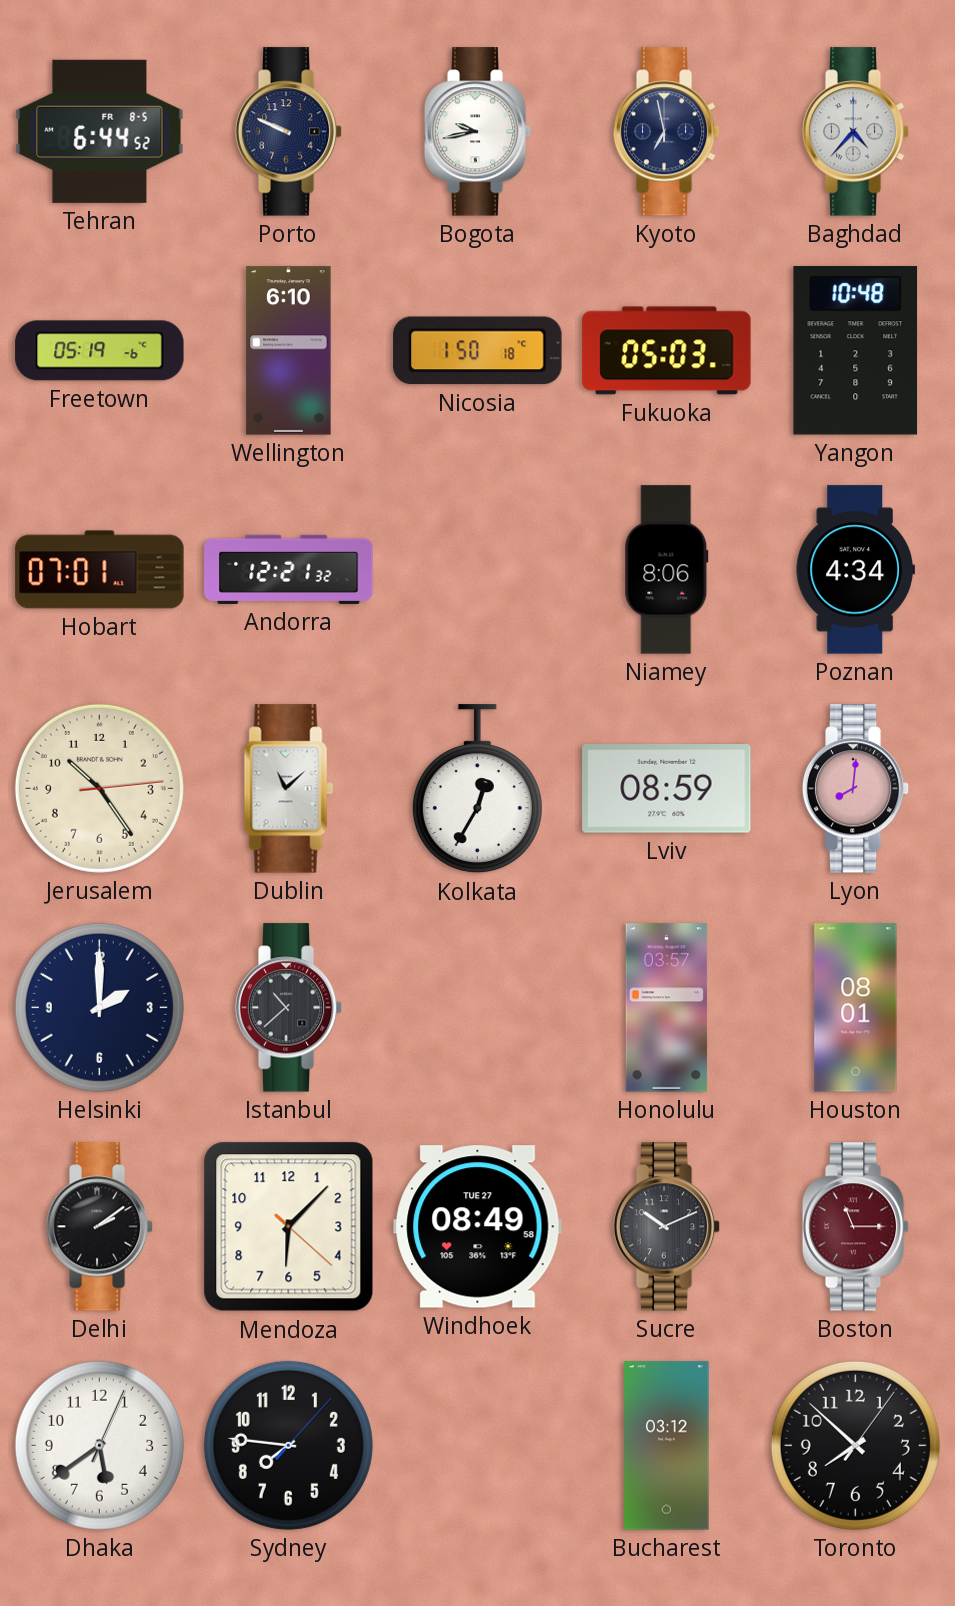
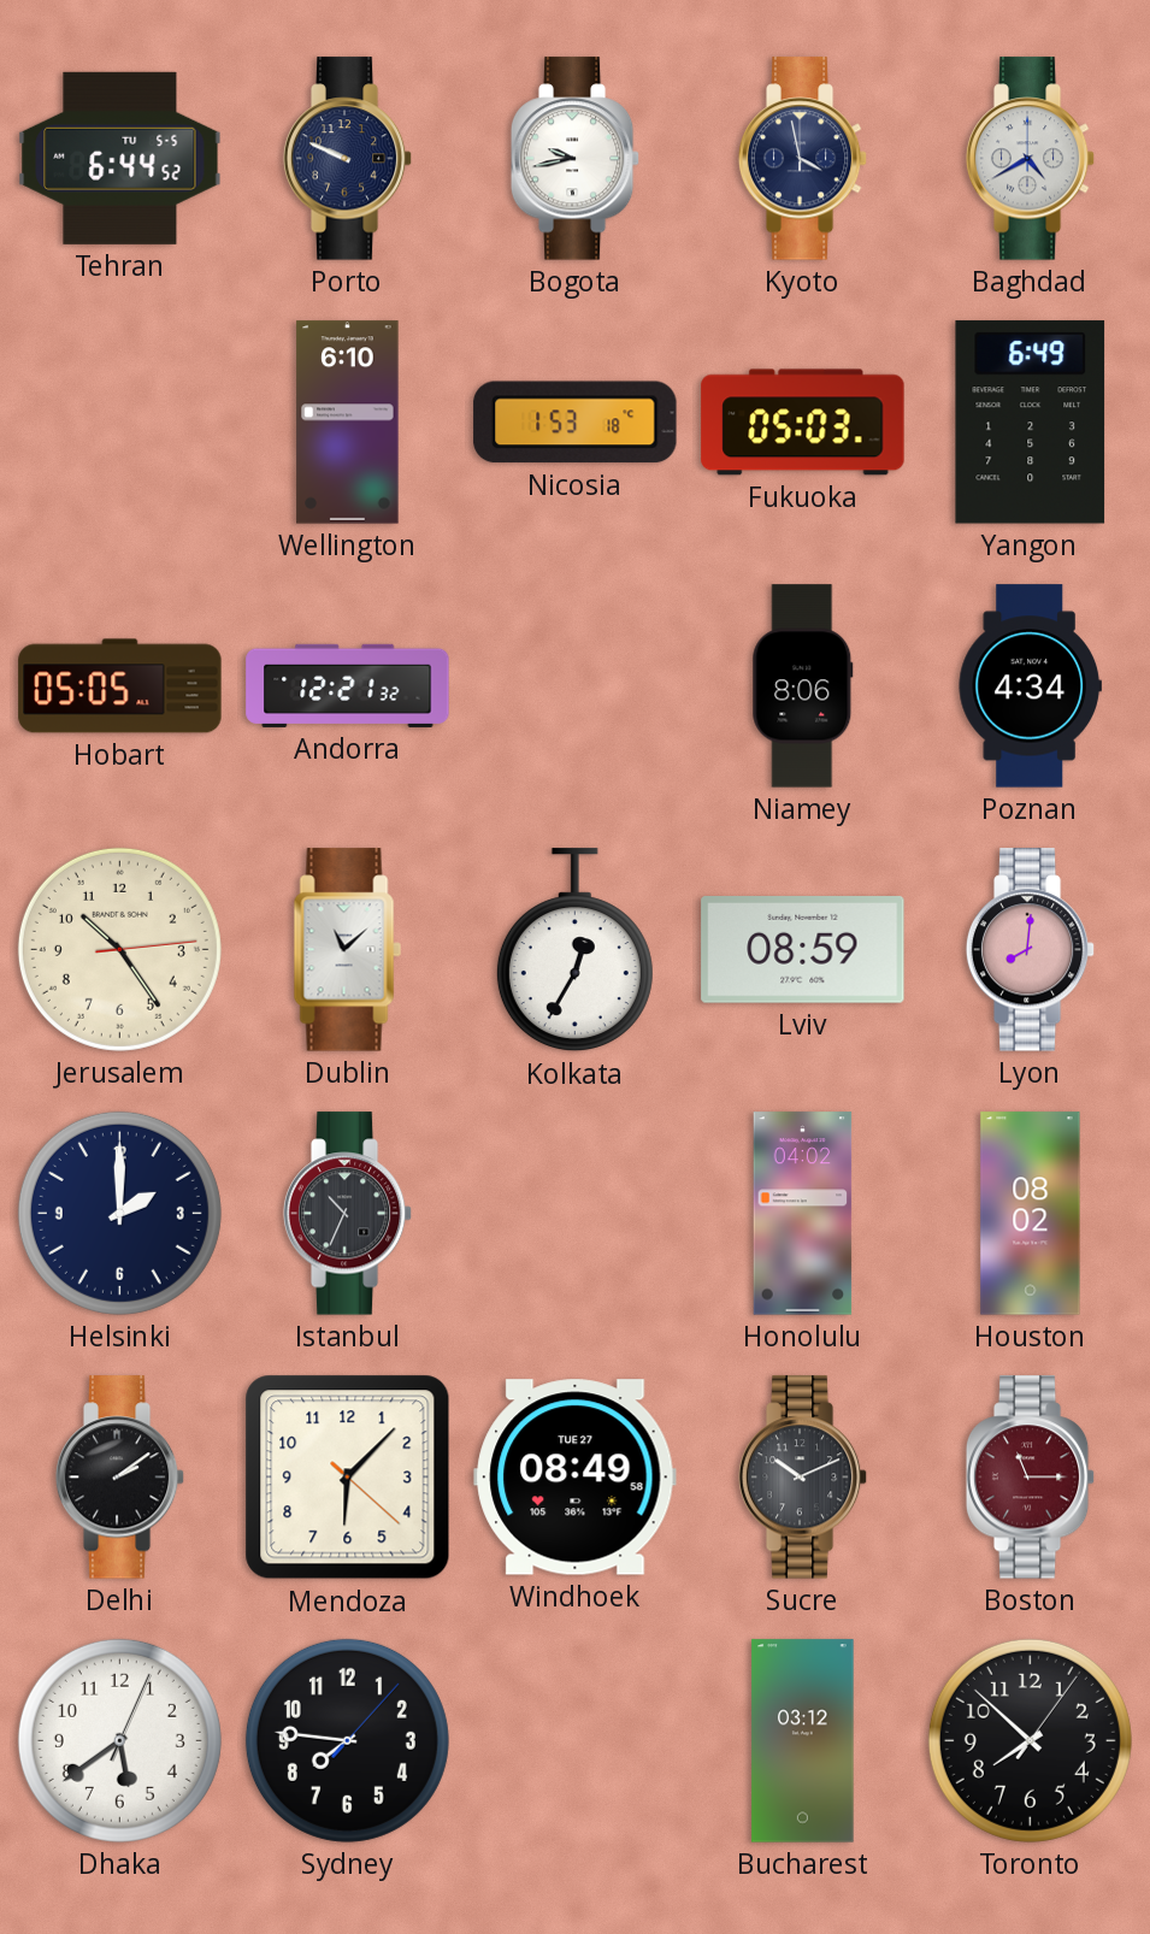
Tehran date: FR 8-5 -> TU 5-5 (120, 158)
Kyoto: 6:58 -> 3:58 (803, 159)
Baghdad: 4:37 -> 4:40 (1031, 159)
Freetown: 05:19 -> none (100, 351)
Nicosia: 1:50 -> 1:53 (576, 423)
Yangon: 10:48 -> 6:49 (1031, 423)
Hobart: 07:01 -> 05:05 (120, 686)
Istanbul: 10:38 -> 10:34 (348, 1214)
Honolulu: 03:57 -> 04:02 (803, 1214)
Houston: 08:01 -> 08:02 (1031, 1214)
